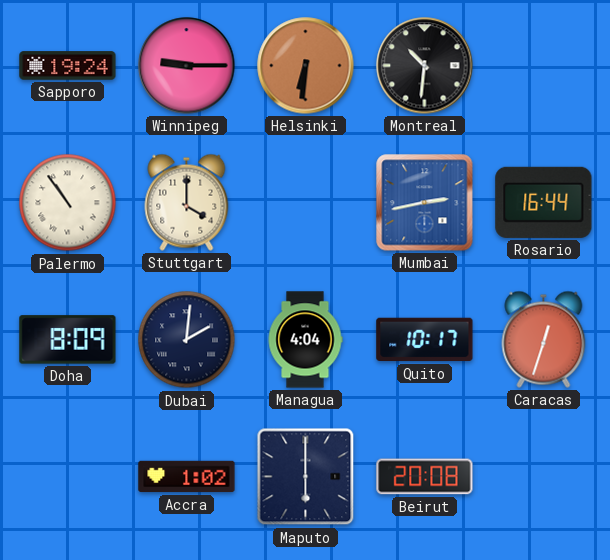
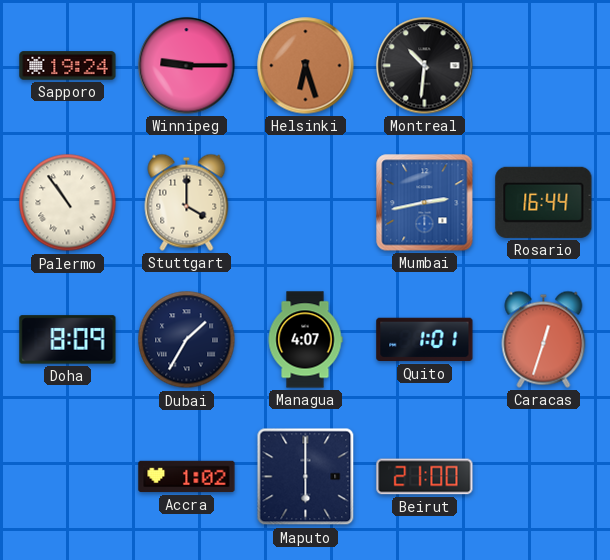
Helsinki: 6:31 -> 6:27 (306, 66)
Dubai: 2:01 -> 1:35 (187, 340)
Managua: 4:04 -> 4:07 (305, 340)
Quito: 10:17 -> 1:01 (425, 340)
Beirut: 20:08 -> 21:00 (425, 477)
